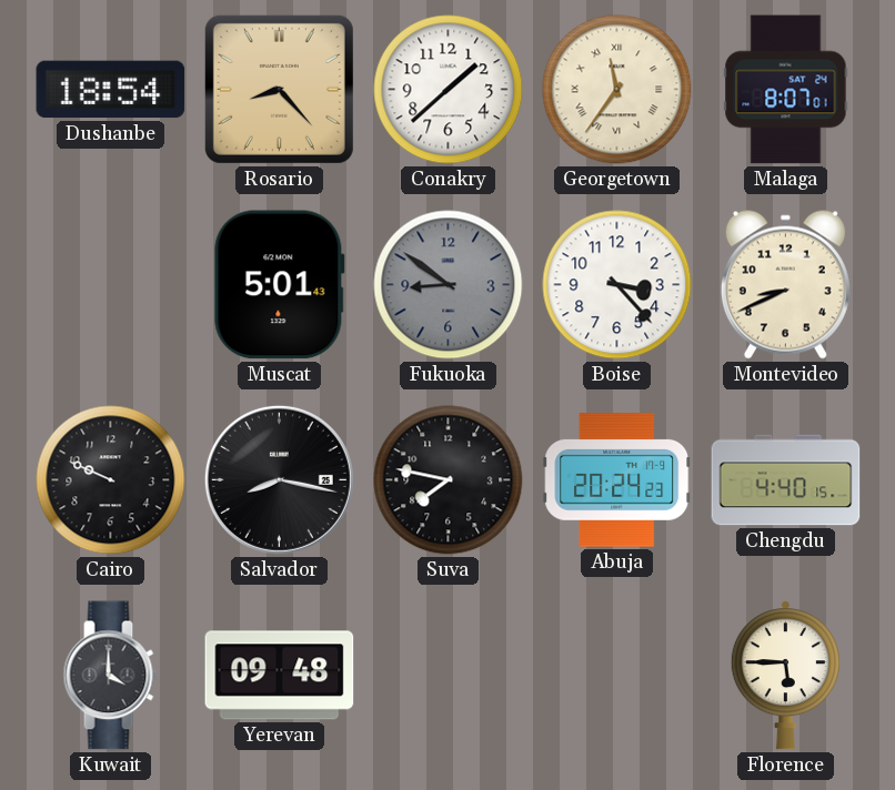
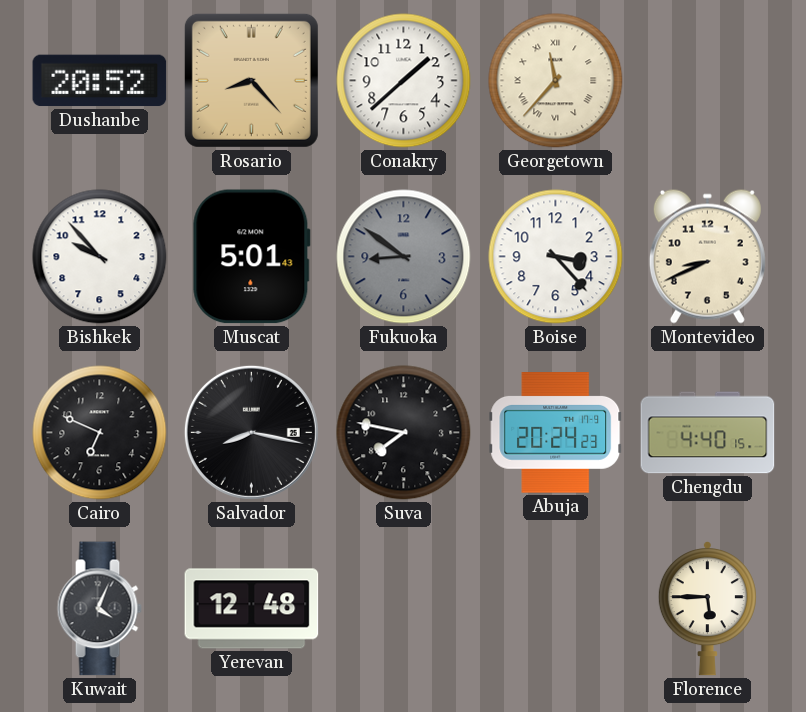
Dushanbe: 18:54 -> 20:52 (100, 81)
Georgetown: 11:36 -> 11:37 (556, 81)
Malaga: 8:07 -> none (786, 90)
Bishkek: none -> 9:53 (100, 257)
Cairo: 9:49 -> 6:49 (100, 433)
Kuwait: 4:00 -> 4:04 (99, 609)
Yerevan: 09:48 -> 12:48 (252, 609)
